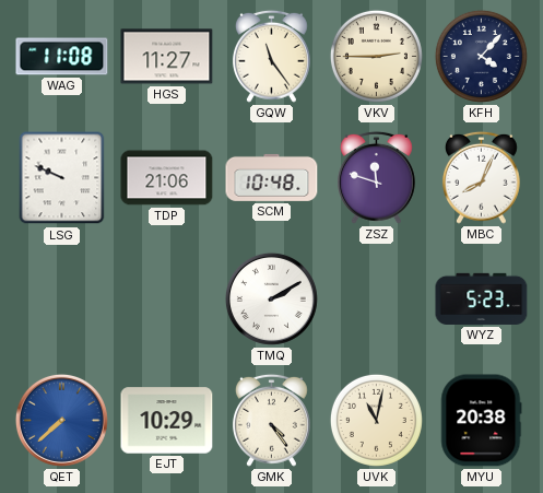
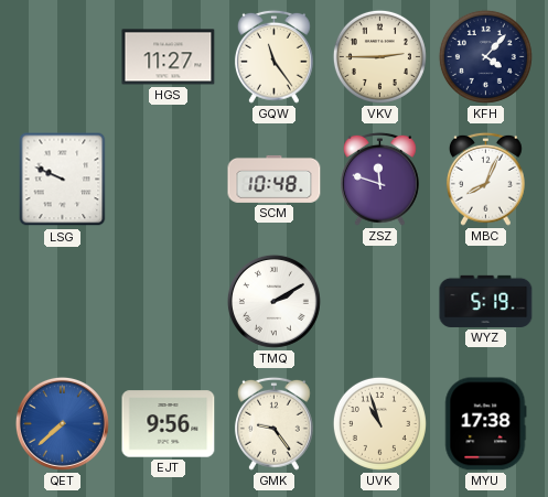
WAG: 11:08 -> none (62, 57)
TDP: 21:06 -> none (167, 178)
WYZ: 5:23 -> 5:19 (486, 301)
EJT: 10:29 -> 9:56 (169, 424)
GMK: 4:24 -> 9:24 (275, 423)
UVK: 11:02 -> 10:57 (379, 423)
MYU: 20:38 -> 17:38 (486, 424)
